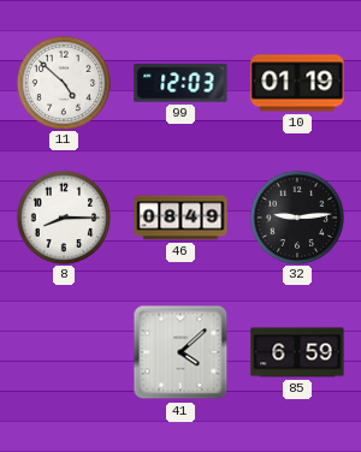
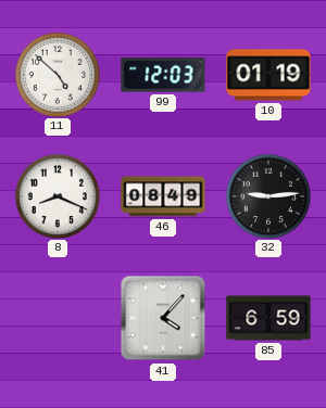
8: 8:15 -> 8:19 (57, 195)
41: 4:08 -> 4:07 (163, 318)
